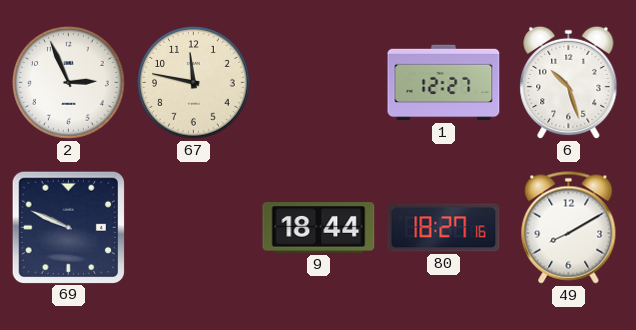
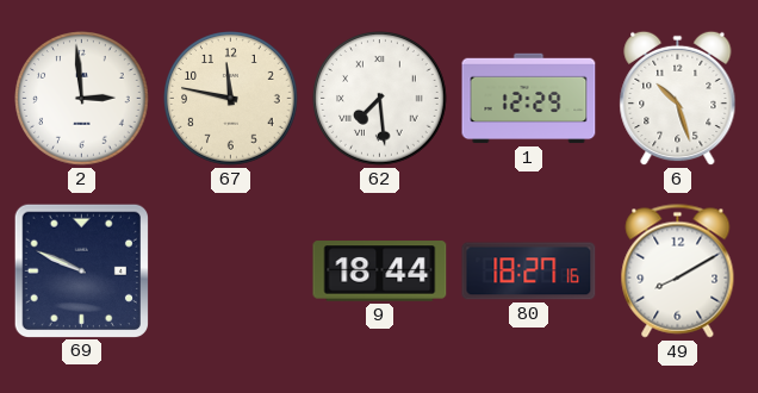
2: 2:56 -> 2:59 (82, 99)
62: none -> 7:29 (380, 99)
1: 12:27 -> 12:29 (529, 99)
